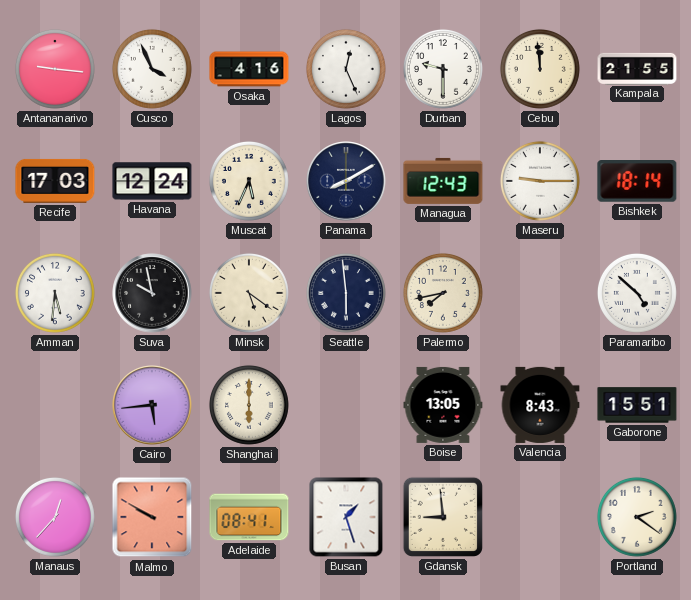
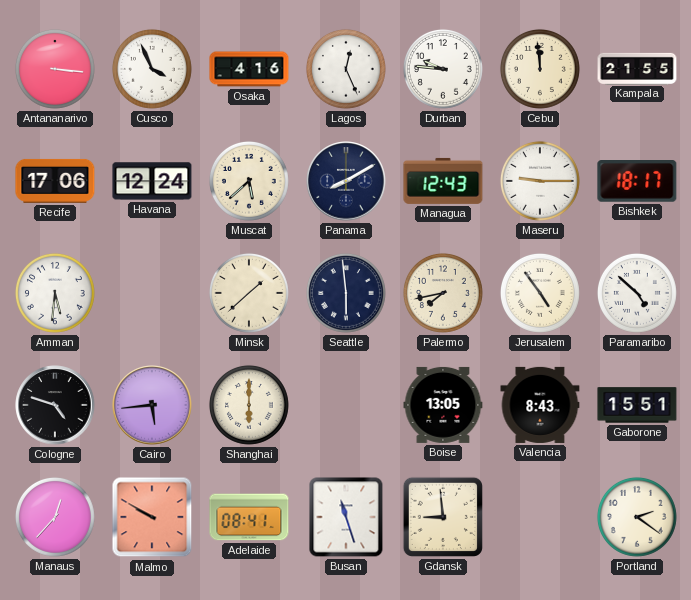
Antananarivo: 9:16 -> 3:16 (55, 69)
Durban: 9:30 -> 9:46 (443, 69)
Recife: 17:03 -> 17:06 (55, 181)
Muscat: 5:34 -> 5:38 (249, 181)
Bishkek: 18:14 -> 18:17 (637, 182)
Suva: 9:58 -> none (152, 293)
Minsk: 5:21 -> 1:38 (249, 293)
Jerusalem: none -> 4:54 (540, 293)
Cologne: none -> 4:48 (55, 405)
Busan: 1:27 -> 11:27 (346, 517)
